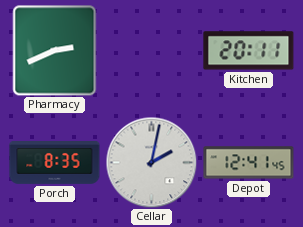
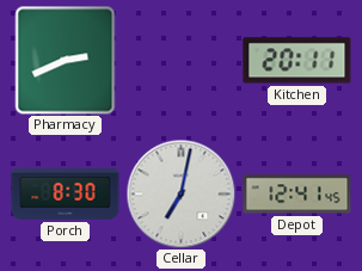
Porch: 8:35 -> 8:30 (66, 195)
Cellar: 2:02 -> 7:02 (180, 193)
